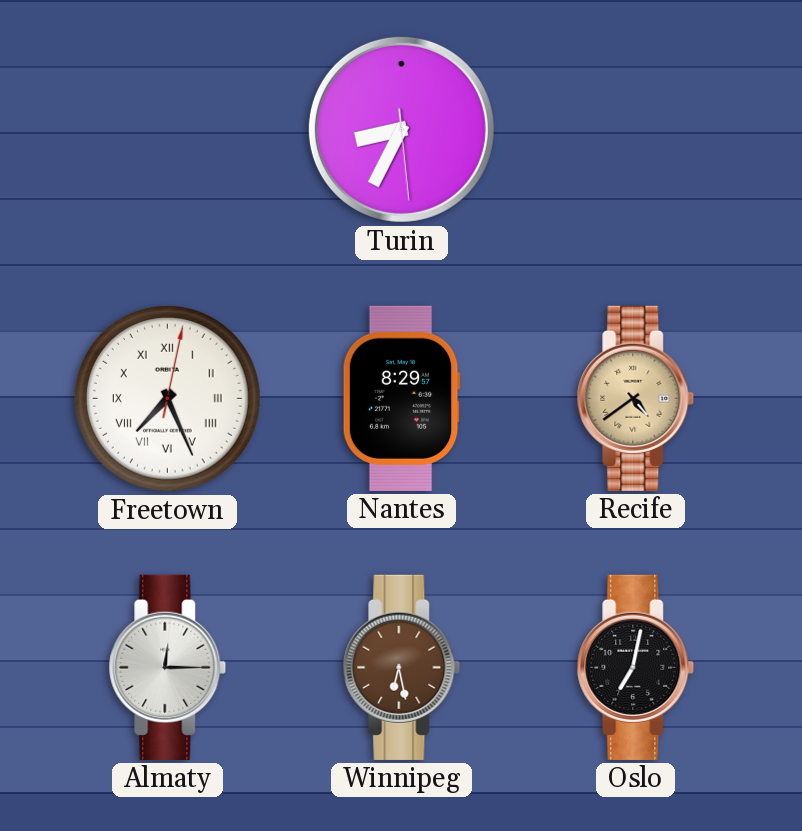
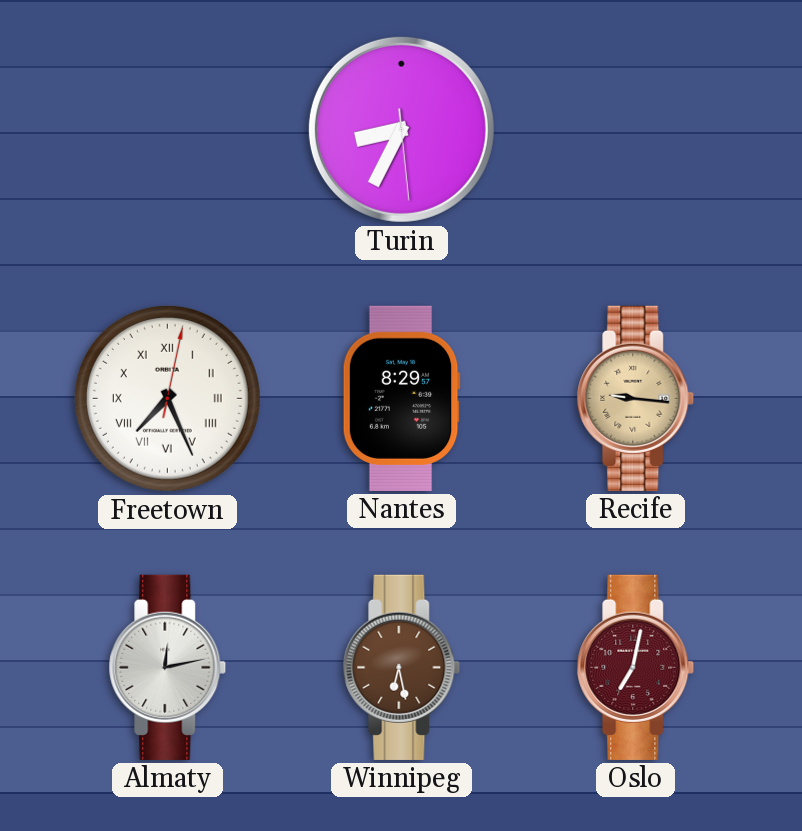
Recife: 4:39 -> 9:16 (636, 398)
Almaty: 12:15 -> 12:13 (168, 667)
Oslo dial: black -> burgundy (636, 667)
